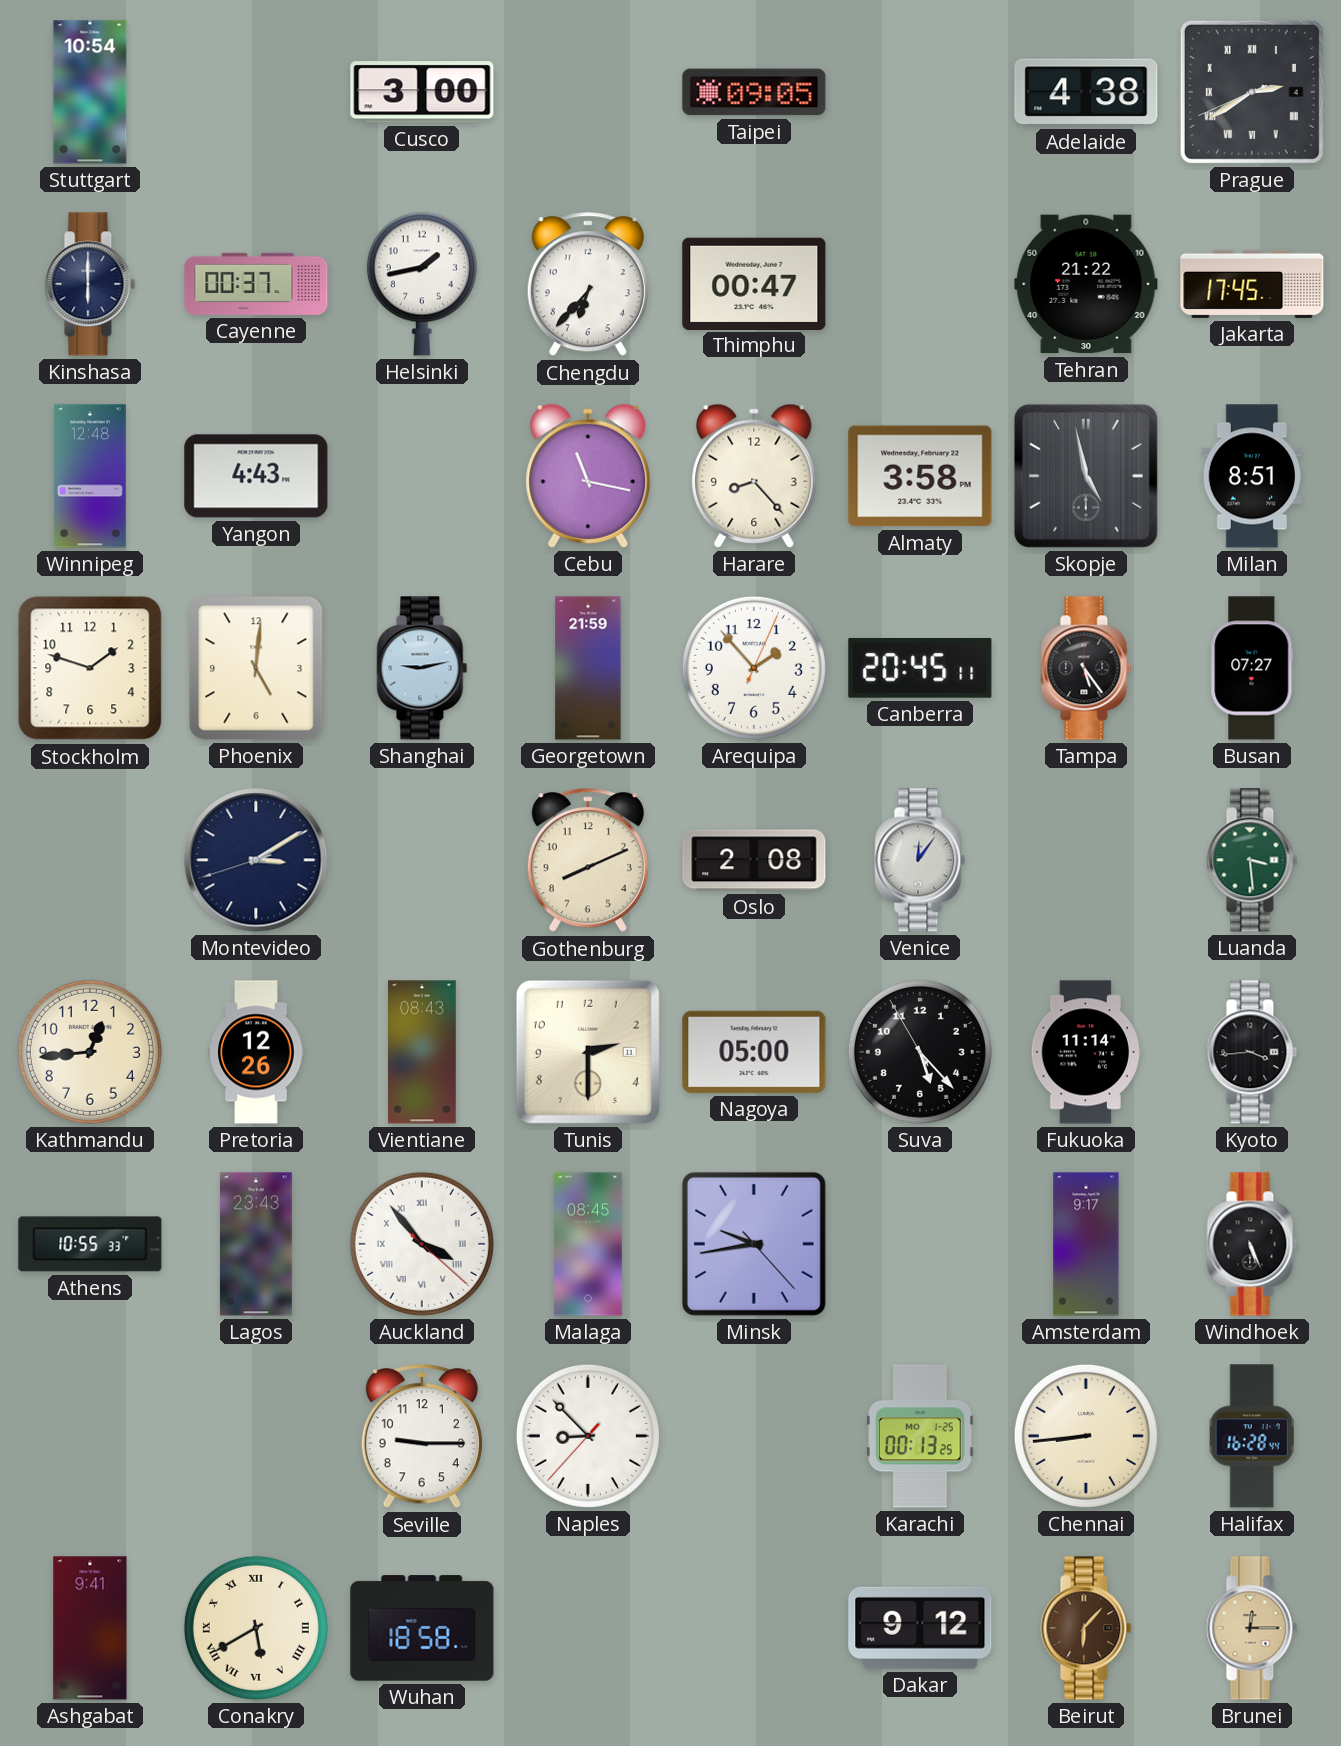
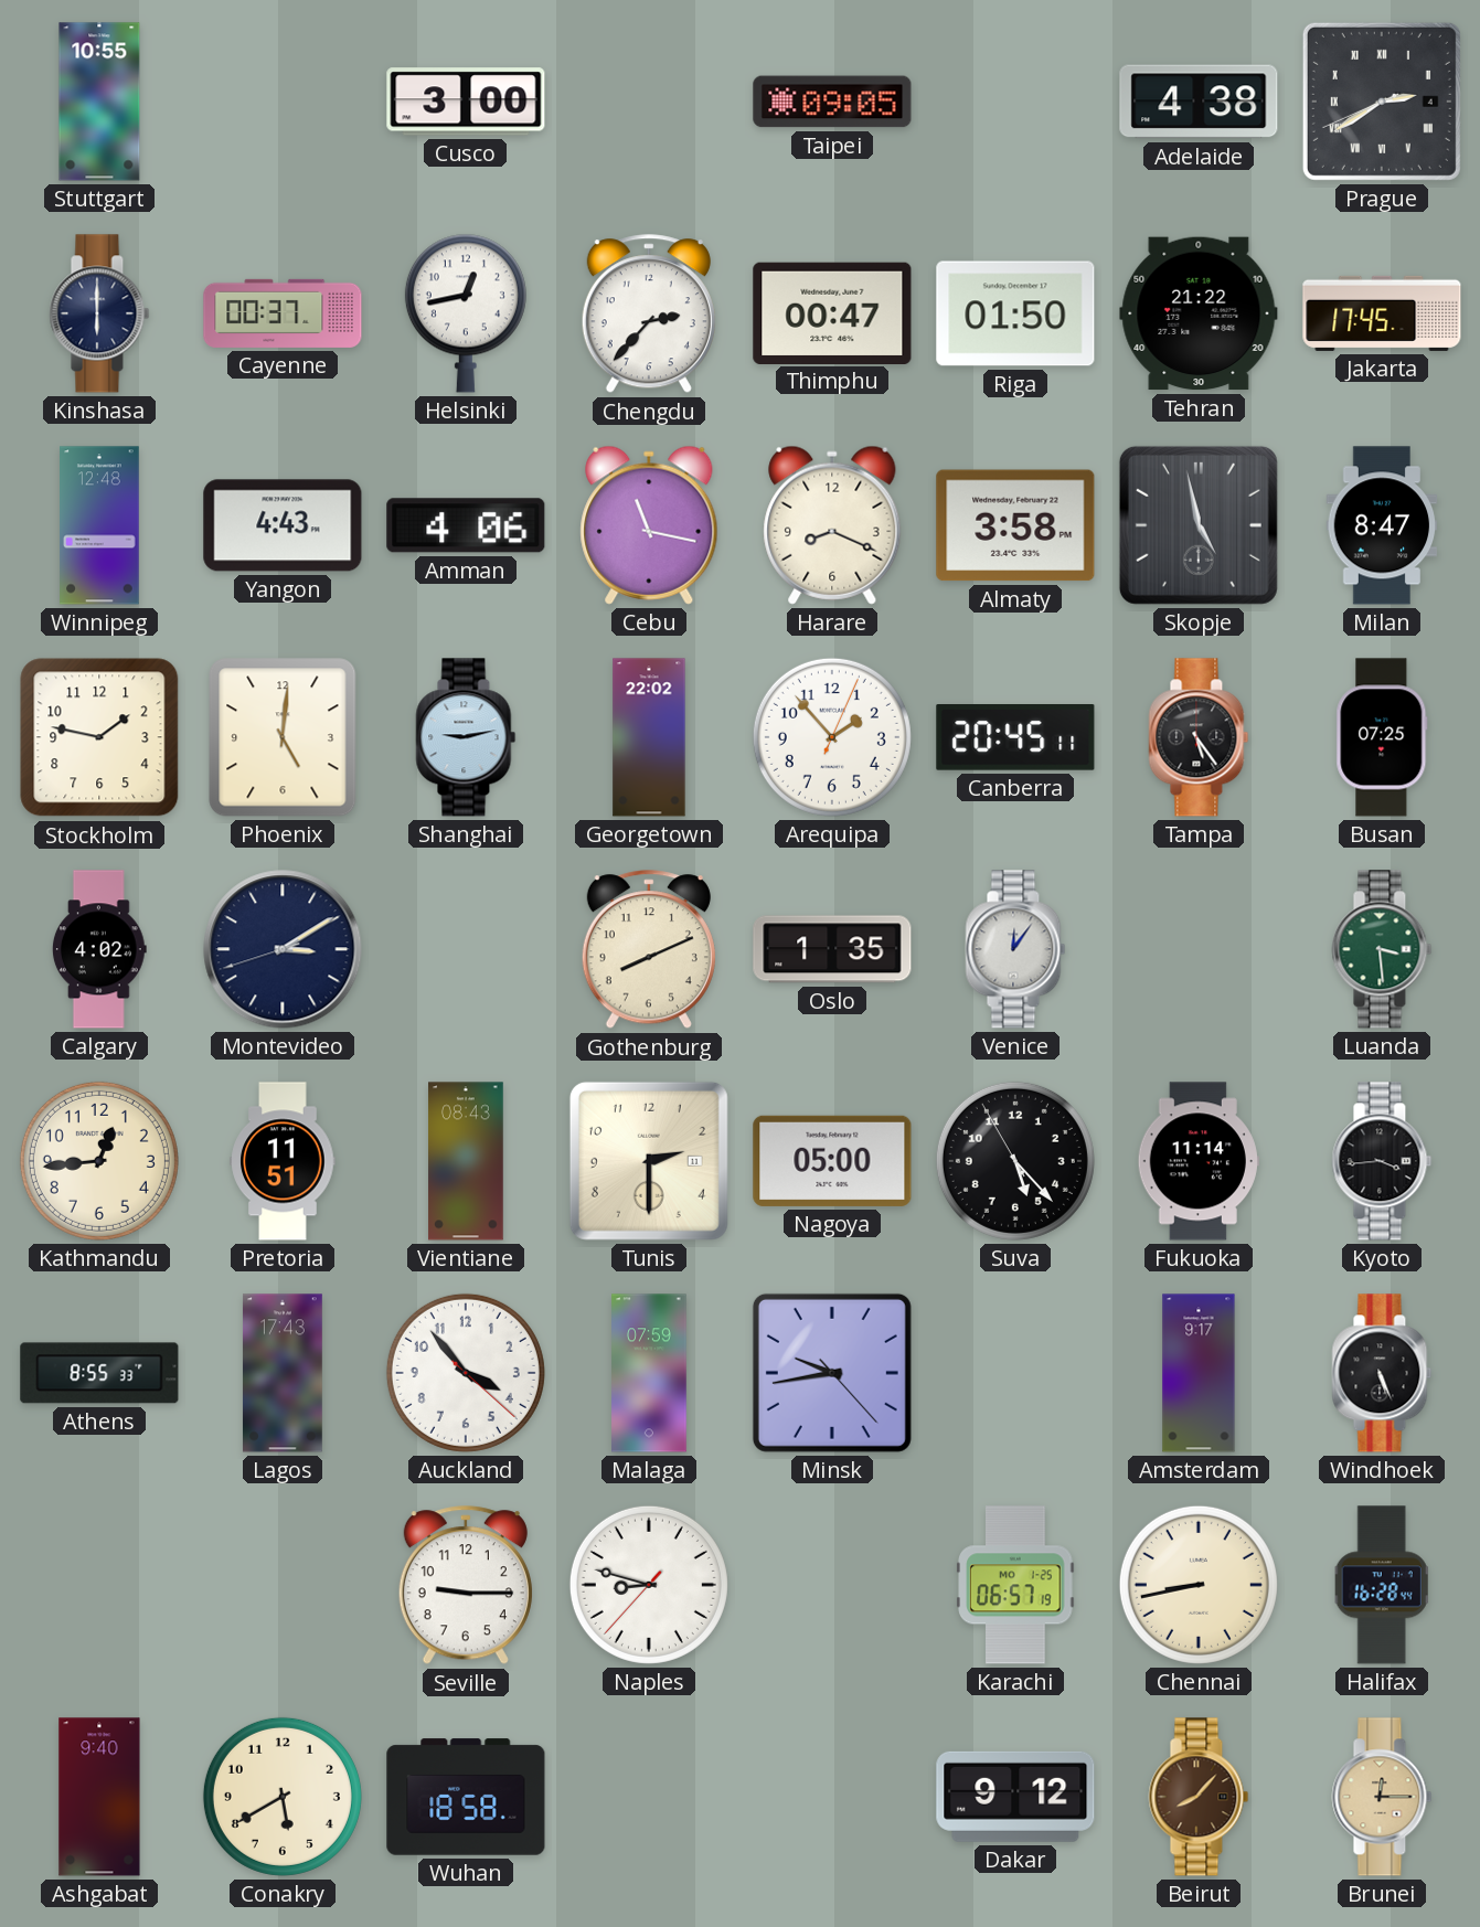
Stuttgart: 10:54 -> 10:55 (99, 102)
Helsinki: 1:43 -> 12:43 (466, 313)
Chengdu: 6:37 -> 2:37 (649, 315)
Riga: none -> 01:50 (1015, 313)
Amman: none -> 4:06 (466, 525)
Harare: 8:23 -> 8:19 (832, 525)
Milan: 8:51 -> 8:47 (1382, 525)
Stockholm: 1:48 -> 1:47 (99, 737)
Georgetown: 21:59 -> 22:02 (649, 737)
Busan: 07:27 -> 07:25 (1382, 737)
Calgary: none -> 4:02 (99, 949)
Oslo: 2:08 -> 1:35 (832, 949)
Pretoria: 12:26 -> 11:51 (283, 1161)
Athens: 10:55 -> 8:55 (99, 1373)
Lagos: 23:43 -> 17:43 (283, 1373)
Auckland numerals: Roman -> Arabic (466, 1373)
Malaga: 08:45 -> 07:59 (649, 1373)
Naples: 8:52 -> 8:47 (649, 1585)
Karachi: 00:13 -> 06:57 (1015, 1585)
Chennai: 8:44 -> 8:43 (1199, 1585)
Ashgabat: 9:41 -> 9:40 (99, 1797)
Conakry numerals: Roman -> Arabic (283, 1797)
Beirut: 6:07 -> 8:07 (1199, 1797)
